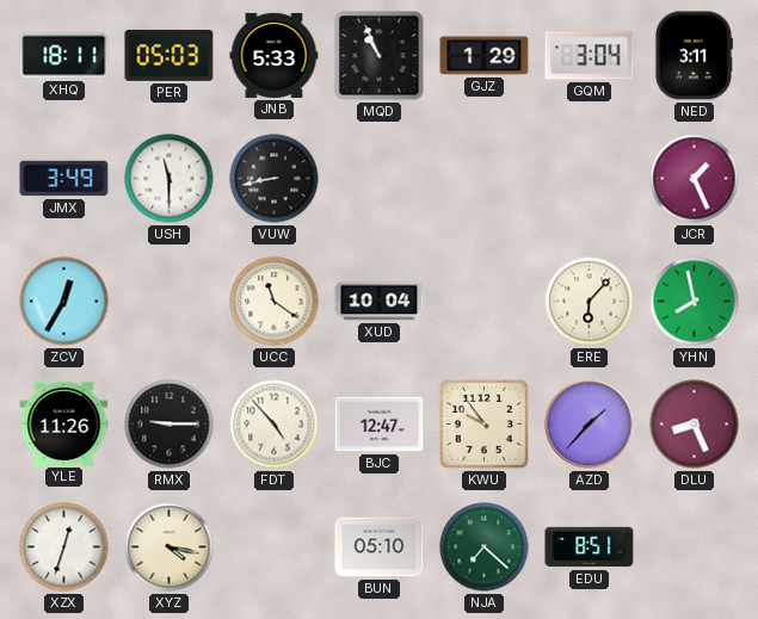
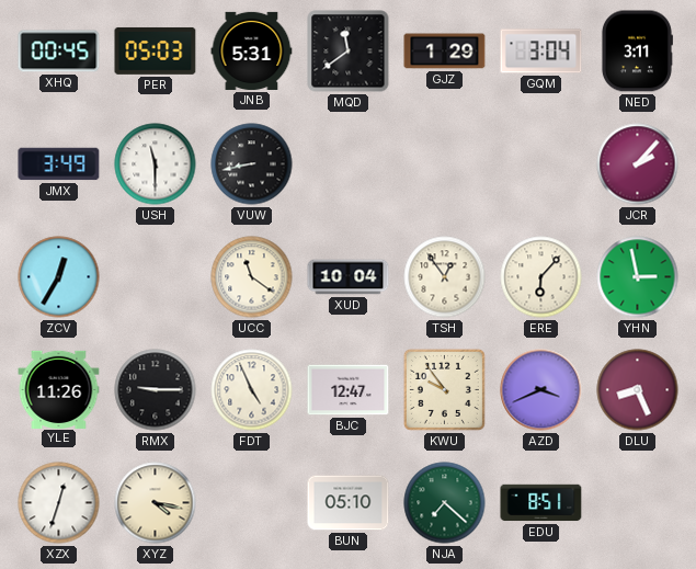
XHQ: 18:11 -> 00:45 (59, 52)
JNB: 5:33 -> 5:31 (252, 50)
MQD: 10:56 -> 11:39 (349, 52)
JCR: 1:26 -> 2:07 (638, 164)
TSH: none -> 12:54 (445, 277)
YHN: 7:58 -> 2:58 (638, 277)
FDT: 4:53 -> 4:56 (252, 390)
AZD: 1:37 -> 3:41 (541, 390)
